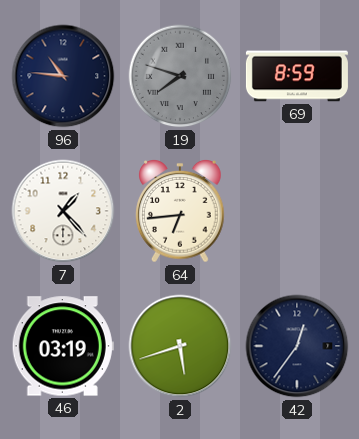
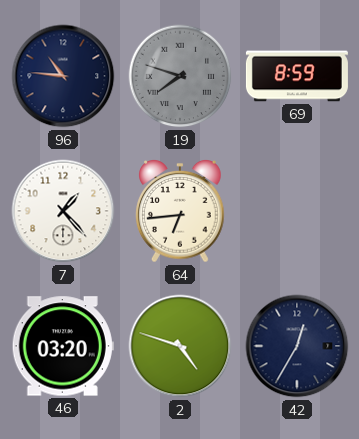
46: 03:19 -> 03:20 (63, 346)
2: 5:42 -> 4:48 (180, 346)
42: 12:36 -> 12:35 (297, 346)
